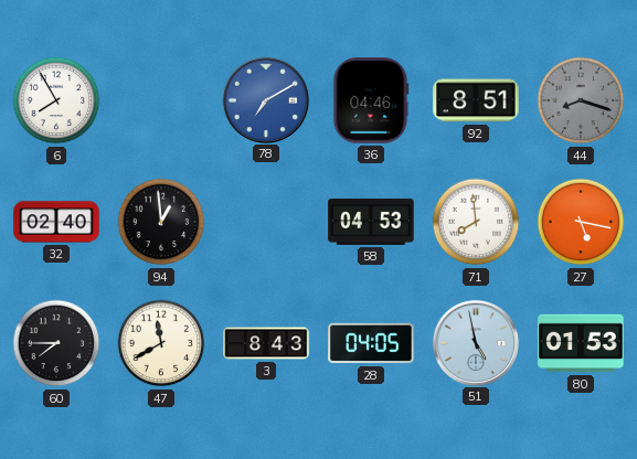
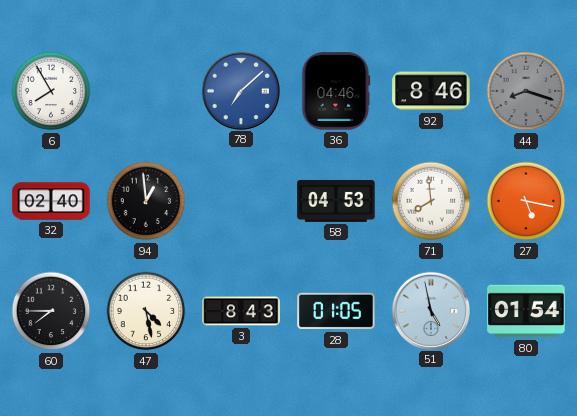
78: 7:10 -> 7:08 (240, 90)
92: 8:51 -> 8:46 (431, 91)
47: 11:40 -> 4:28 (146, 311)
28: 04:05 -> 01:05 (336, 311)
80: 01:53 -> 01:54 (526, 311)
